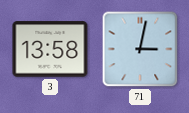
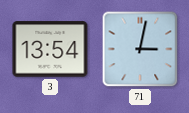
3: 13:58 -> 13:54 (50, 49)
